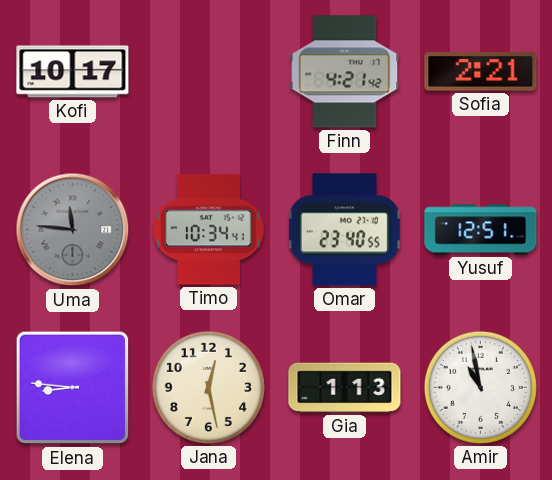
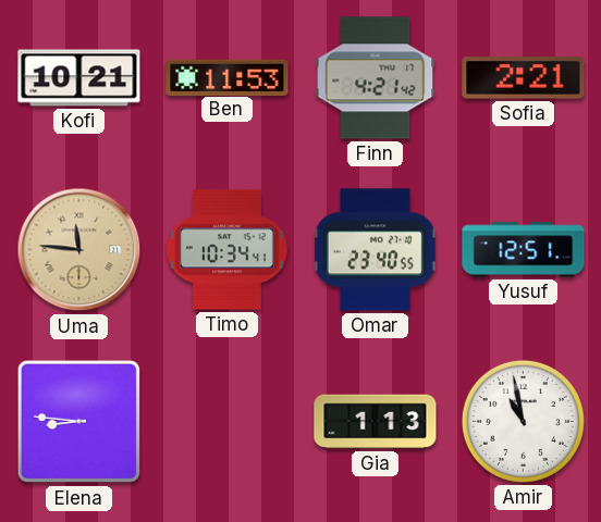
Kofi: 10:17 -> 10:21 (79, 78)
Ben: none -> 11:53 (228, 77)
Uma dial: grey -> champagne (79, 250)
Jana: 12:28 -> none (208, 387)
